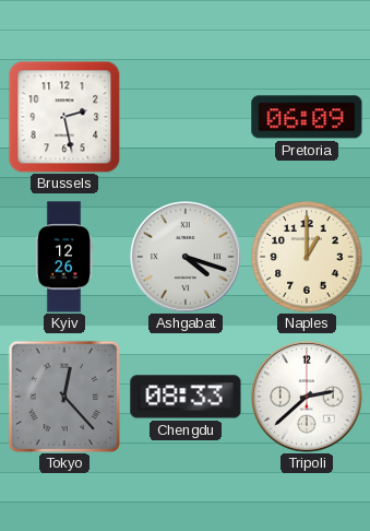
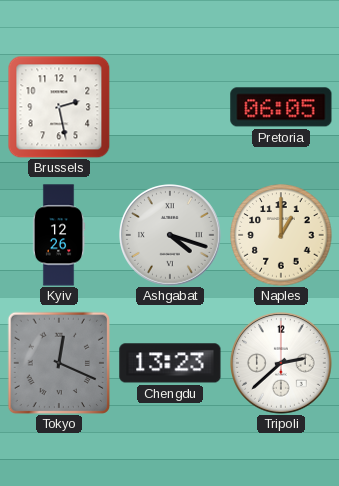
Pretoria: 06:09 -> 06:05 (281, 107)
Tokyo: 12:23 -> 12:19 (58, 362)
Chengdu: 08:33 -> 13:23 (170, 363)
